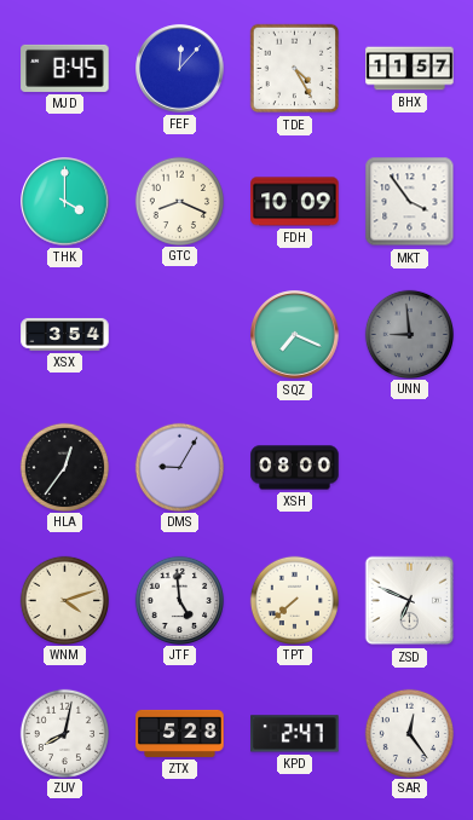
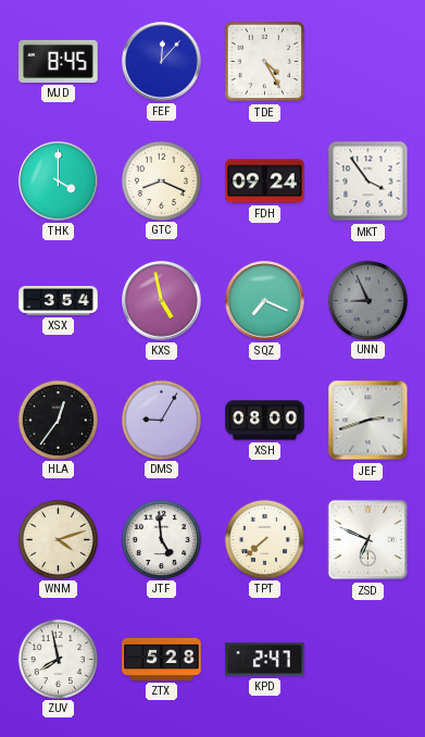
BHX: 11:57 -> none (410, 69)
FDH: 10:09 -> 09:24 (265, 182)
KXS: none -> 4:58 (162, 301)
UNN: 8:59 -> 8:56 (367, 300)
JEF: none -> 2:42 (368, 421)
ZUV: 8:02 -> 7:58 (58, 659)
SAR: 12:24 -> none (409, 733)
